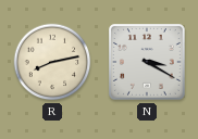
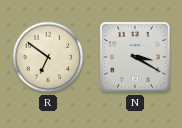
R: 8:13 -> 6:51 (48, 57)
